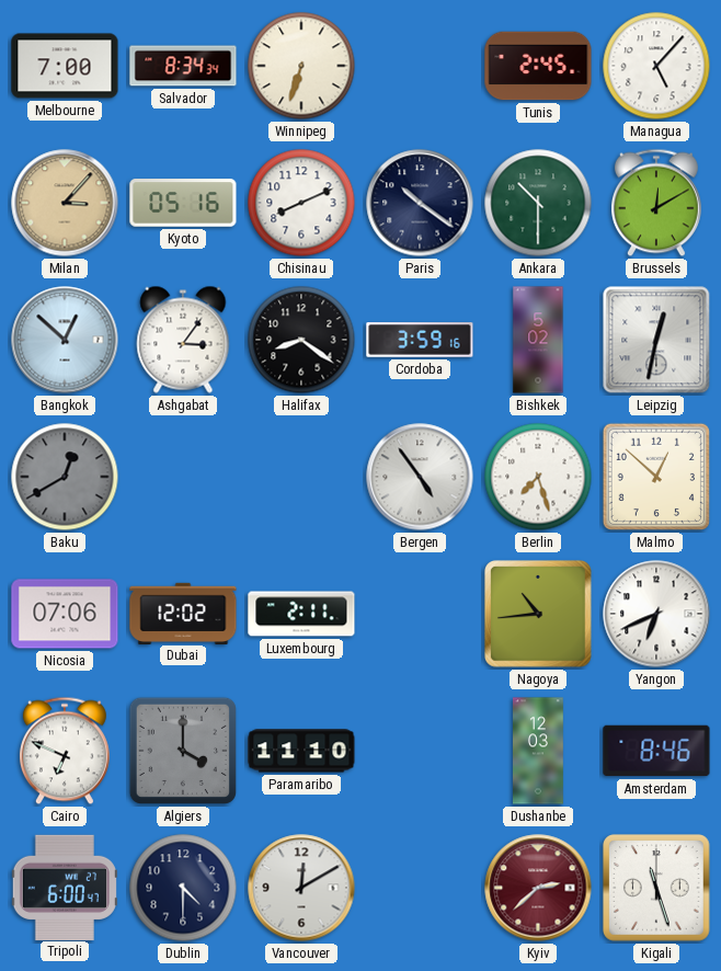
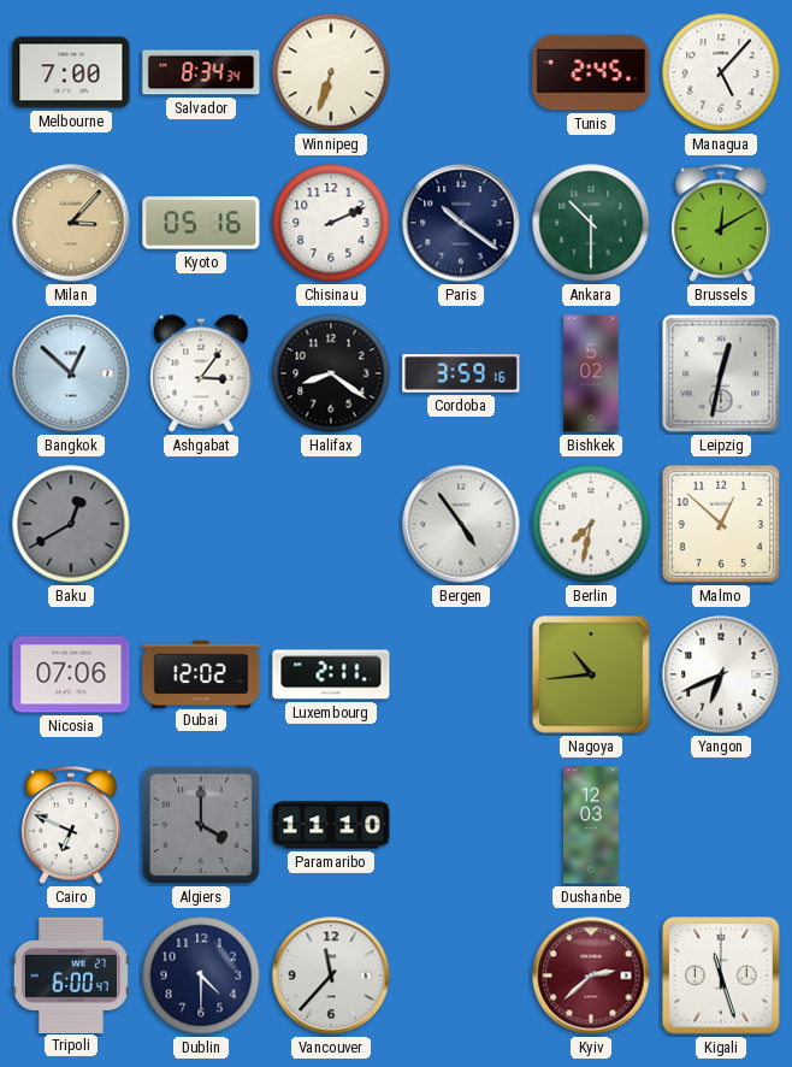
Chisinau: 8:11 -> 2:11 (331, 223)
Berlin: 7:27 -> 7:32 (591, 524)
Amsterdam: 8:46 -> none (656, 751)
Vancouver: 12:10 -> 11:37 (331, 975)
